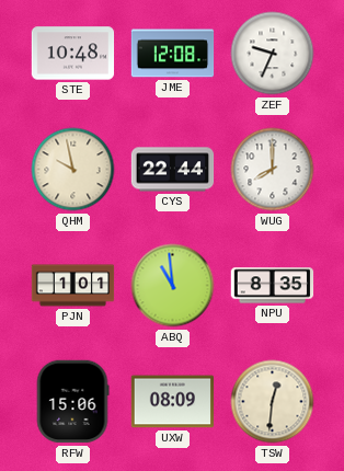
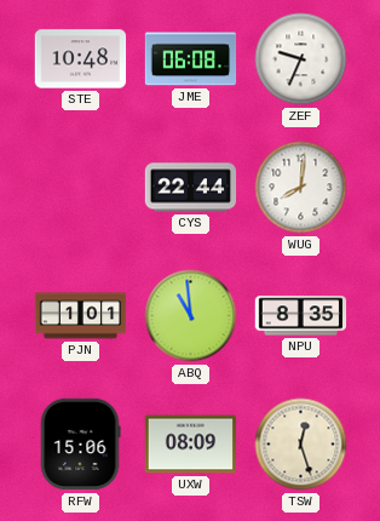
JME: 12:08 -> 06:08 (191, 59)
QHM: 9:58 -> none (73, 170)
WUG: 8:00 -> 8:01 (301, 188)
TSW: 12:31 -> 12:27 (301, 445)
